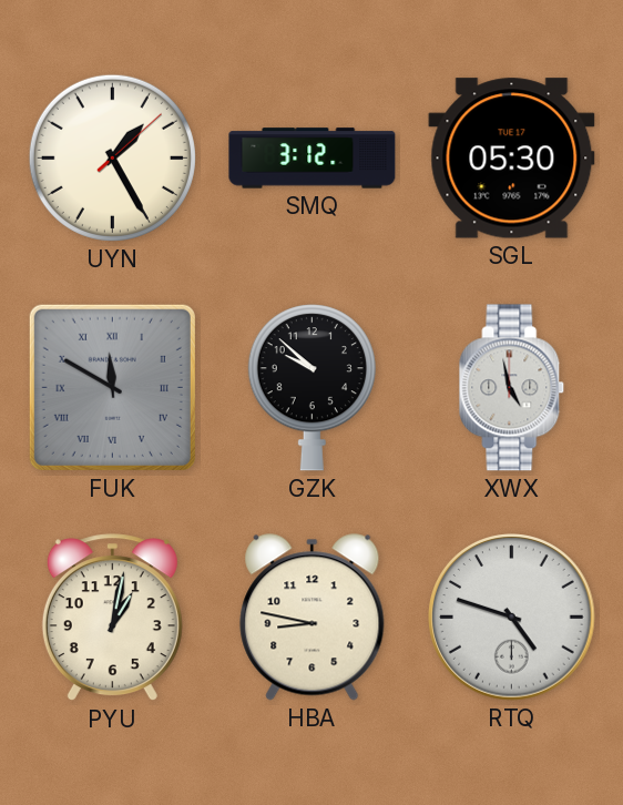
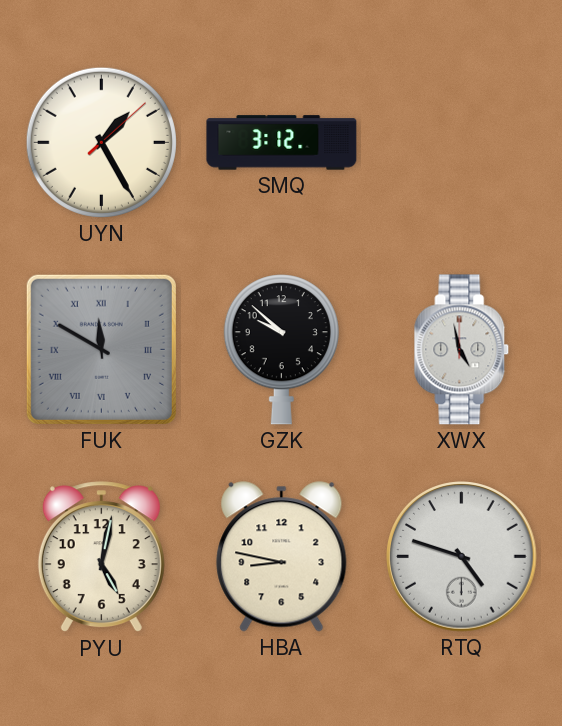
SGL: 05:30 -> none (512, 159)
PYU: 1:02 -> 5:02 (101, 557)
